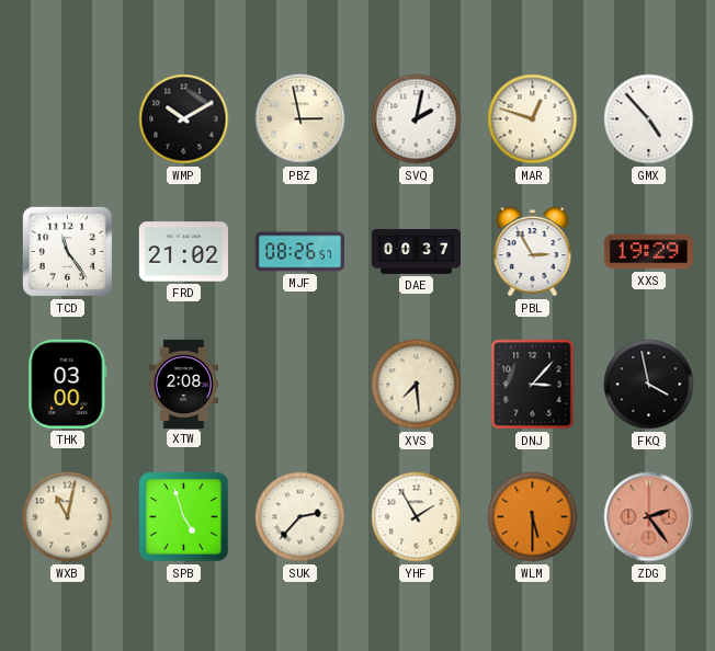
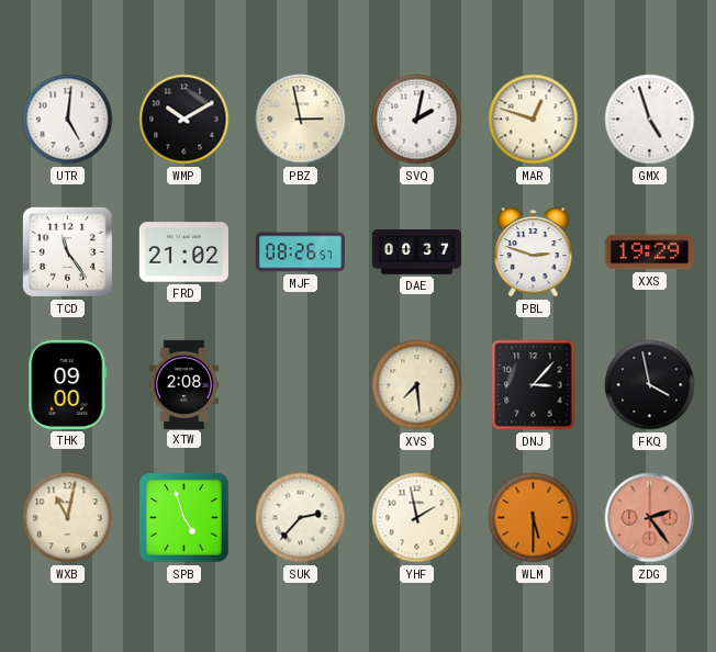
UTR: none -> 5:01 (68, 120)
GMX: 4:53 -> 4:57 (650, 120)
PBL: 2:55 -> 2:48 (534, 252)
THK: 03:00 -> 09:00 (68, 384)
YHF: 1:55 -> 1:58 (417, 518)
